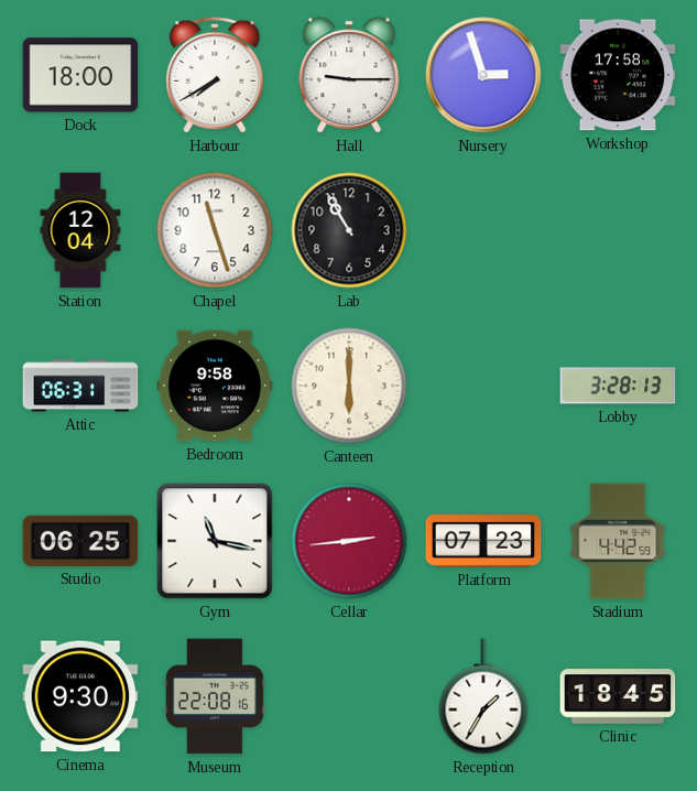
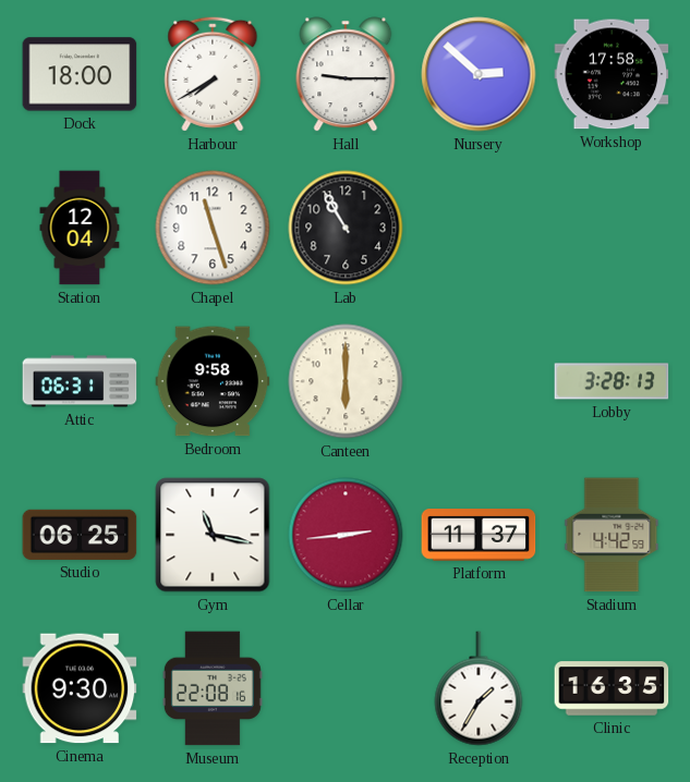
Nursery: 2:57 -> 2:52 (479, 74)
Platform: 07:23 -> 11:37 (479, 535)
Clinic: 18:45 -> 16:35 (612, 688)
